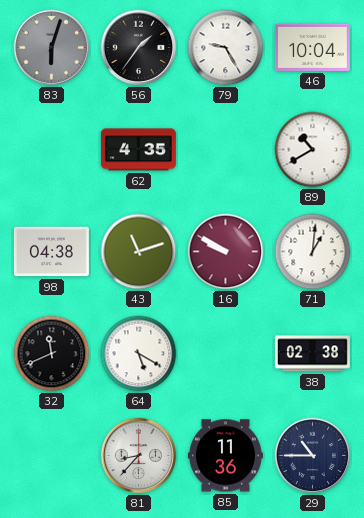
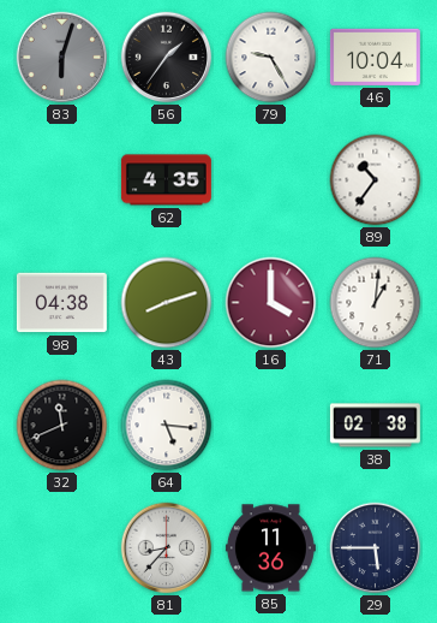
89: 10:40 -> 10:36 (376, 180)
43: 11:12 -> 8:12 (167, 303)
16: 9:50 -> 4:00 (271, 303)
64: 5:20 -> 5:16 (167, 426)
29: 10:45 -> 5:45 (376, 548)
